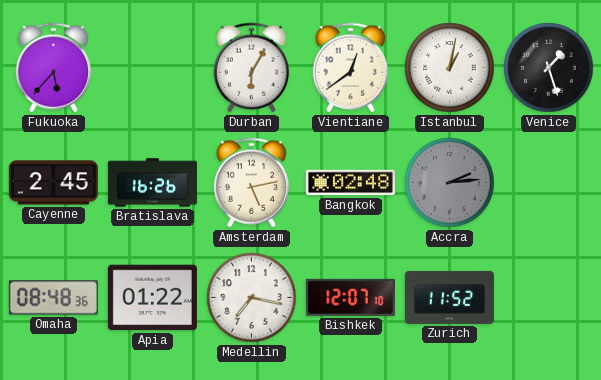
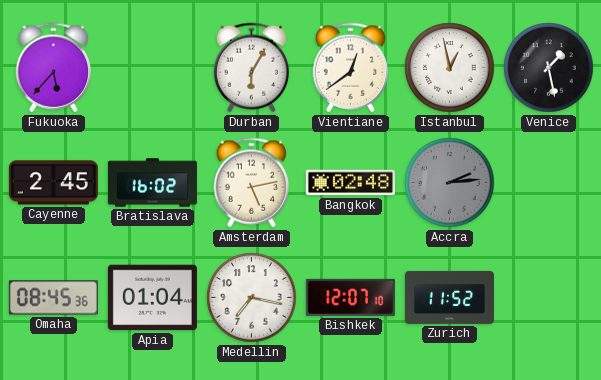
Istanbul: 1:02 -> 12:58 (450, 68)
Venice: 1:27 -> 1:28 (549, 68)
Bratislava: 16:26 -> 16:02 (152, 183)
Omaha: 08:48 -> 08:45 (53, 298)
Apia: 01:22 -> 01:04 (152, 298)
